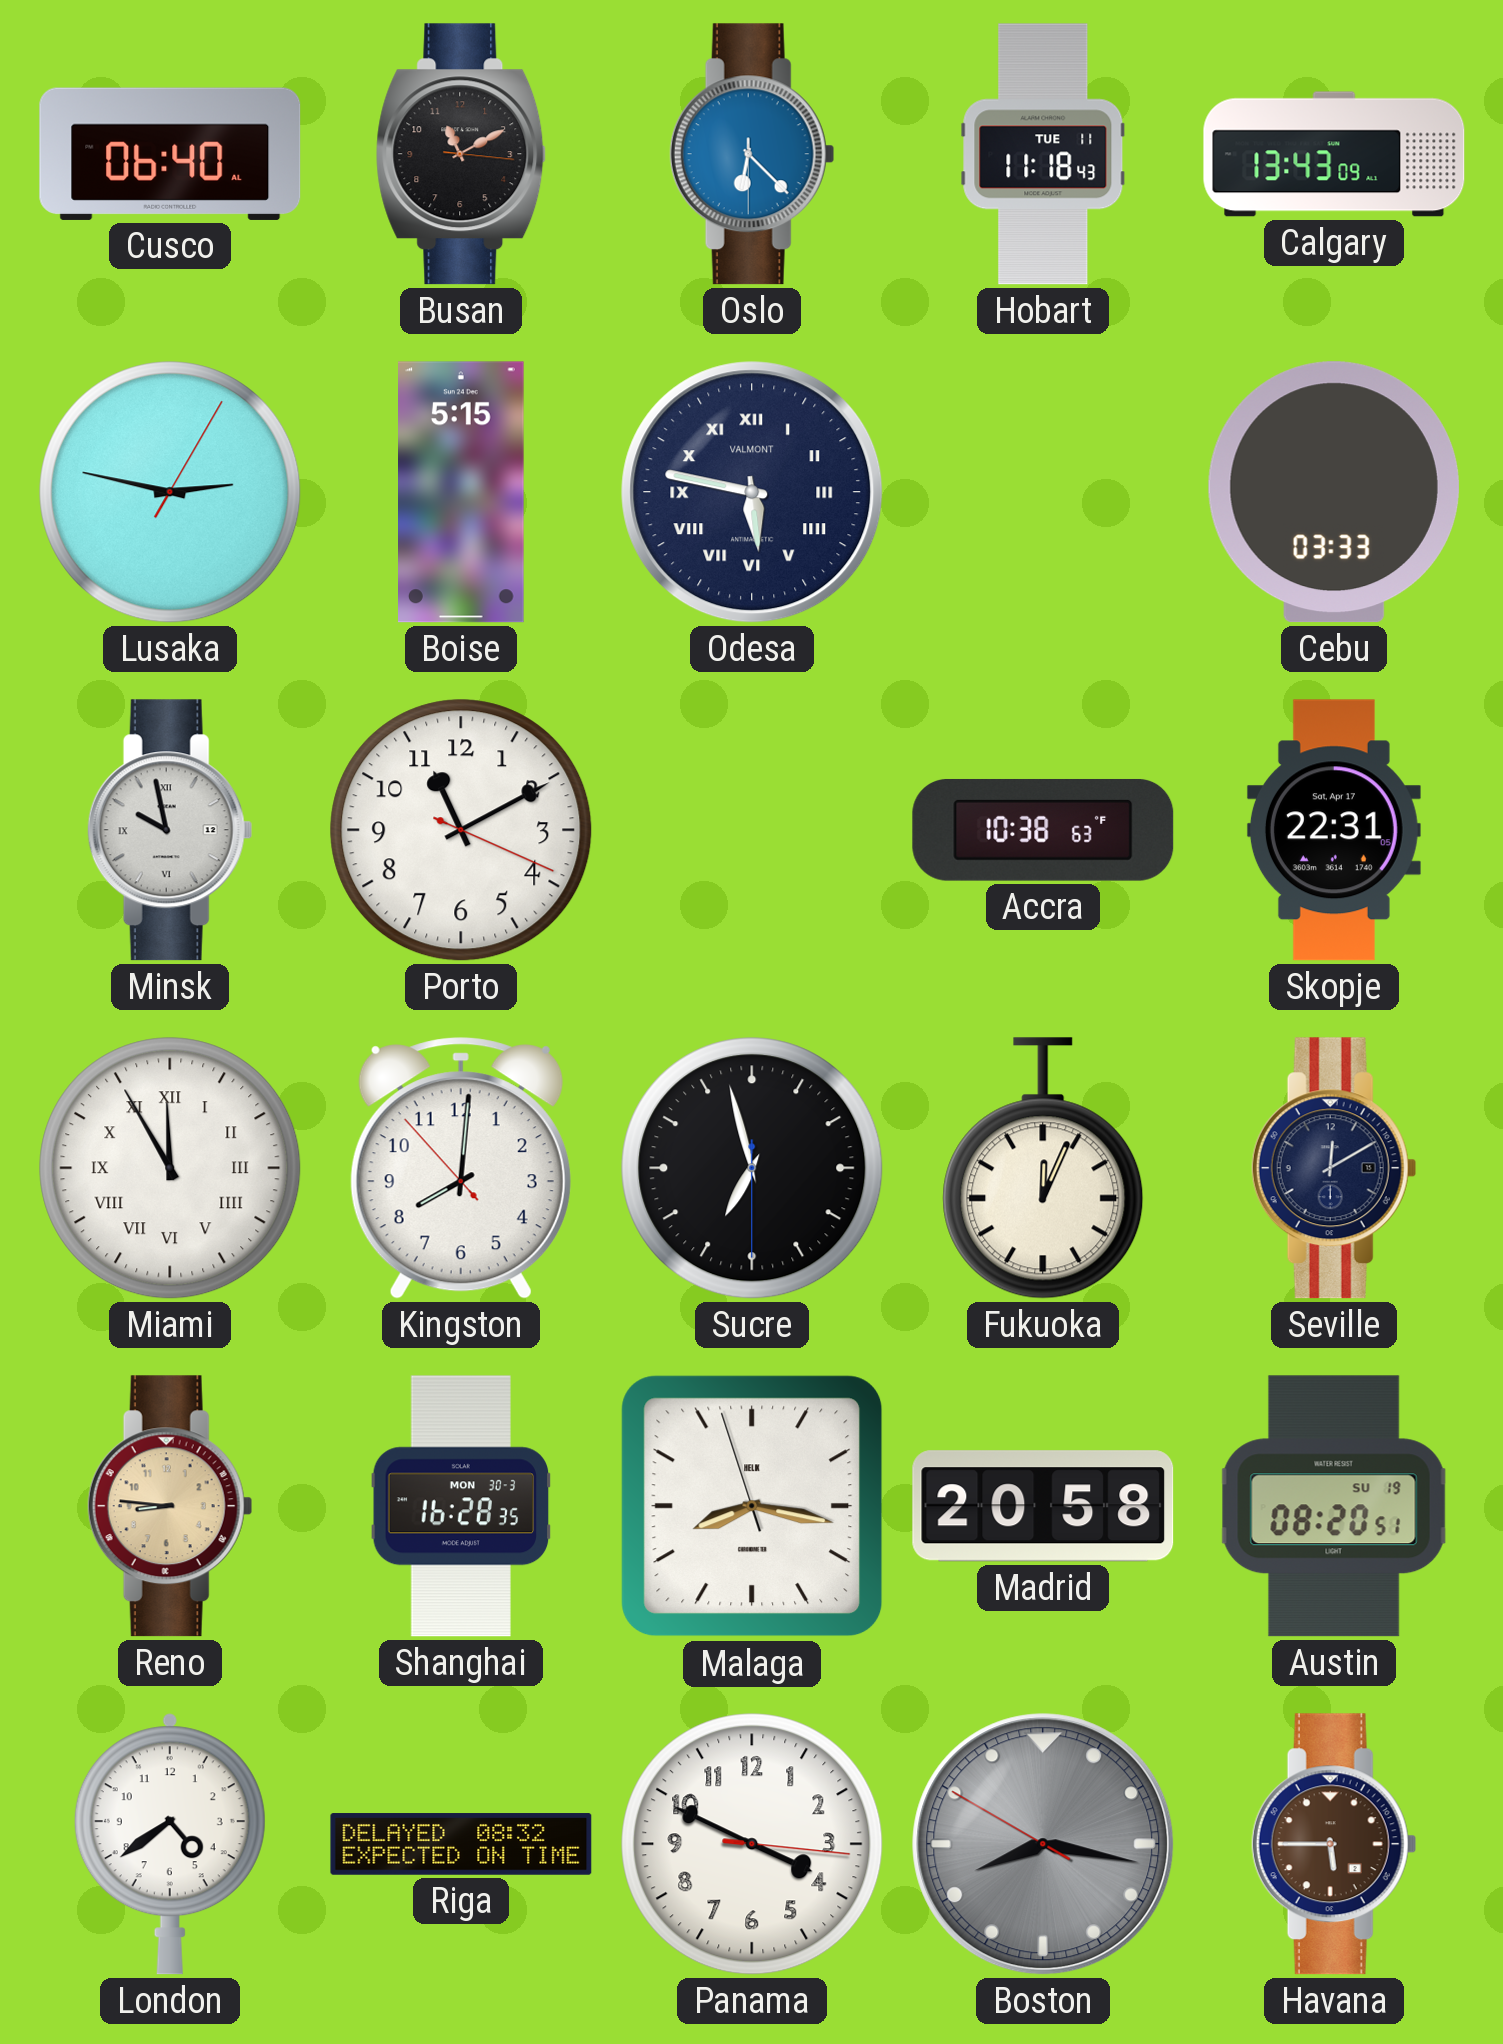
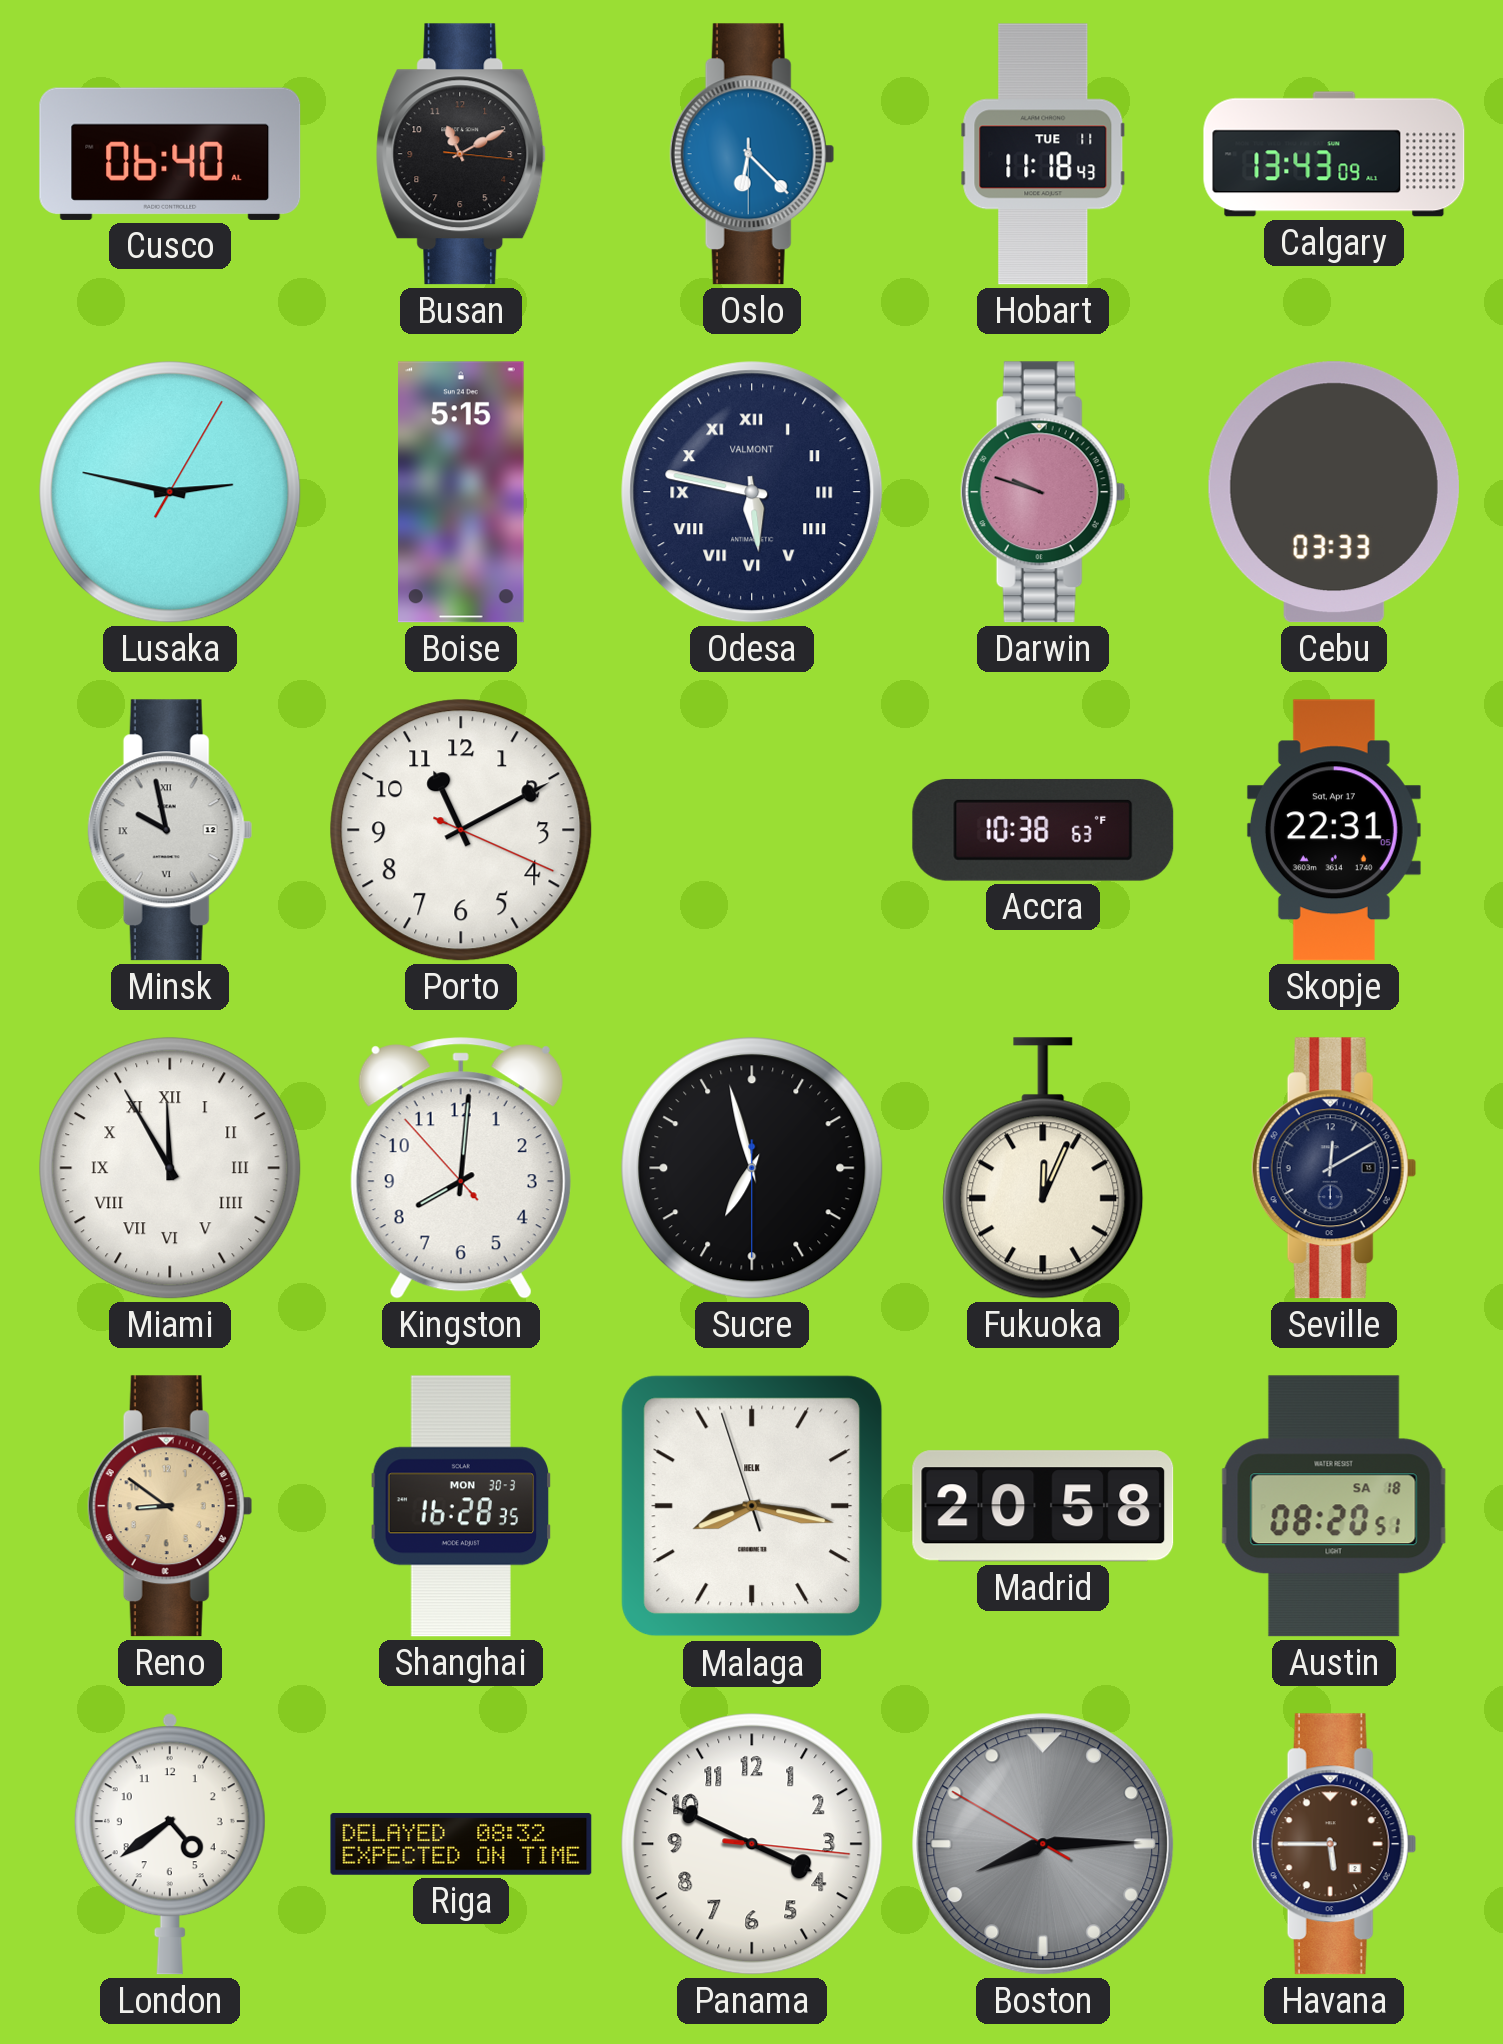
Darwin: none -> 9:48 (1043, 492)
Reno: 8:46 -> 8:51 (170, 1506)
Austin date: SU 19 -> SA 18 (1334, 1506)
Boston: 8:16 -> 8:14 (1043, 1844)
